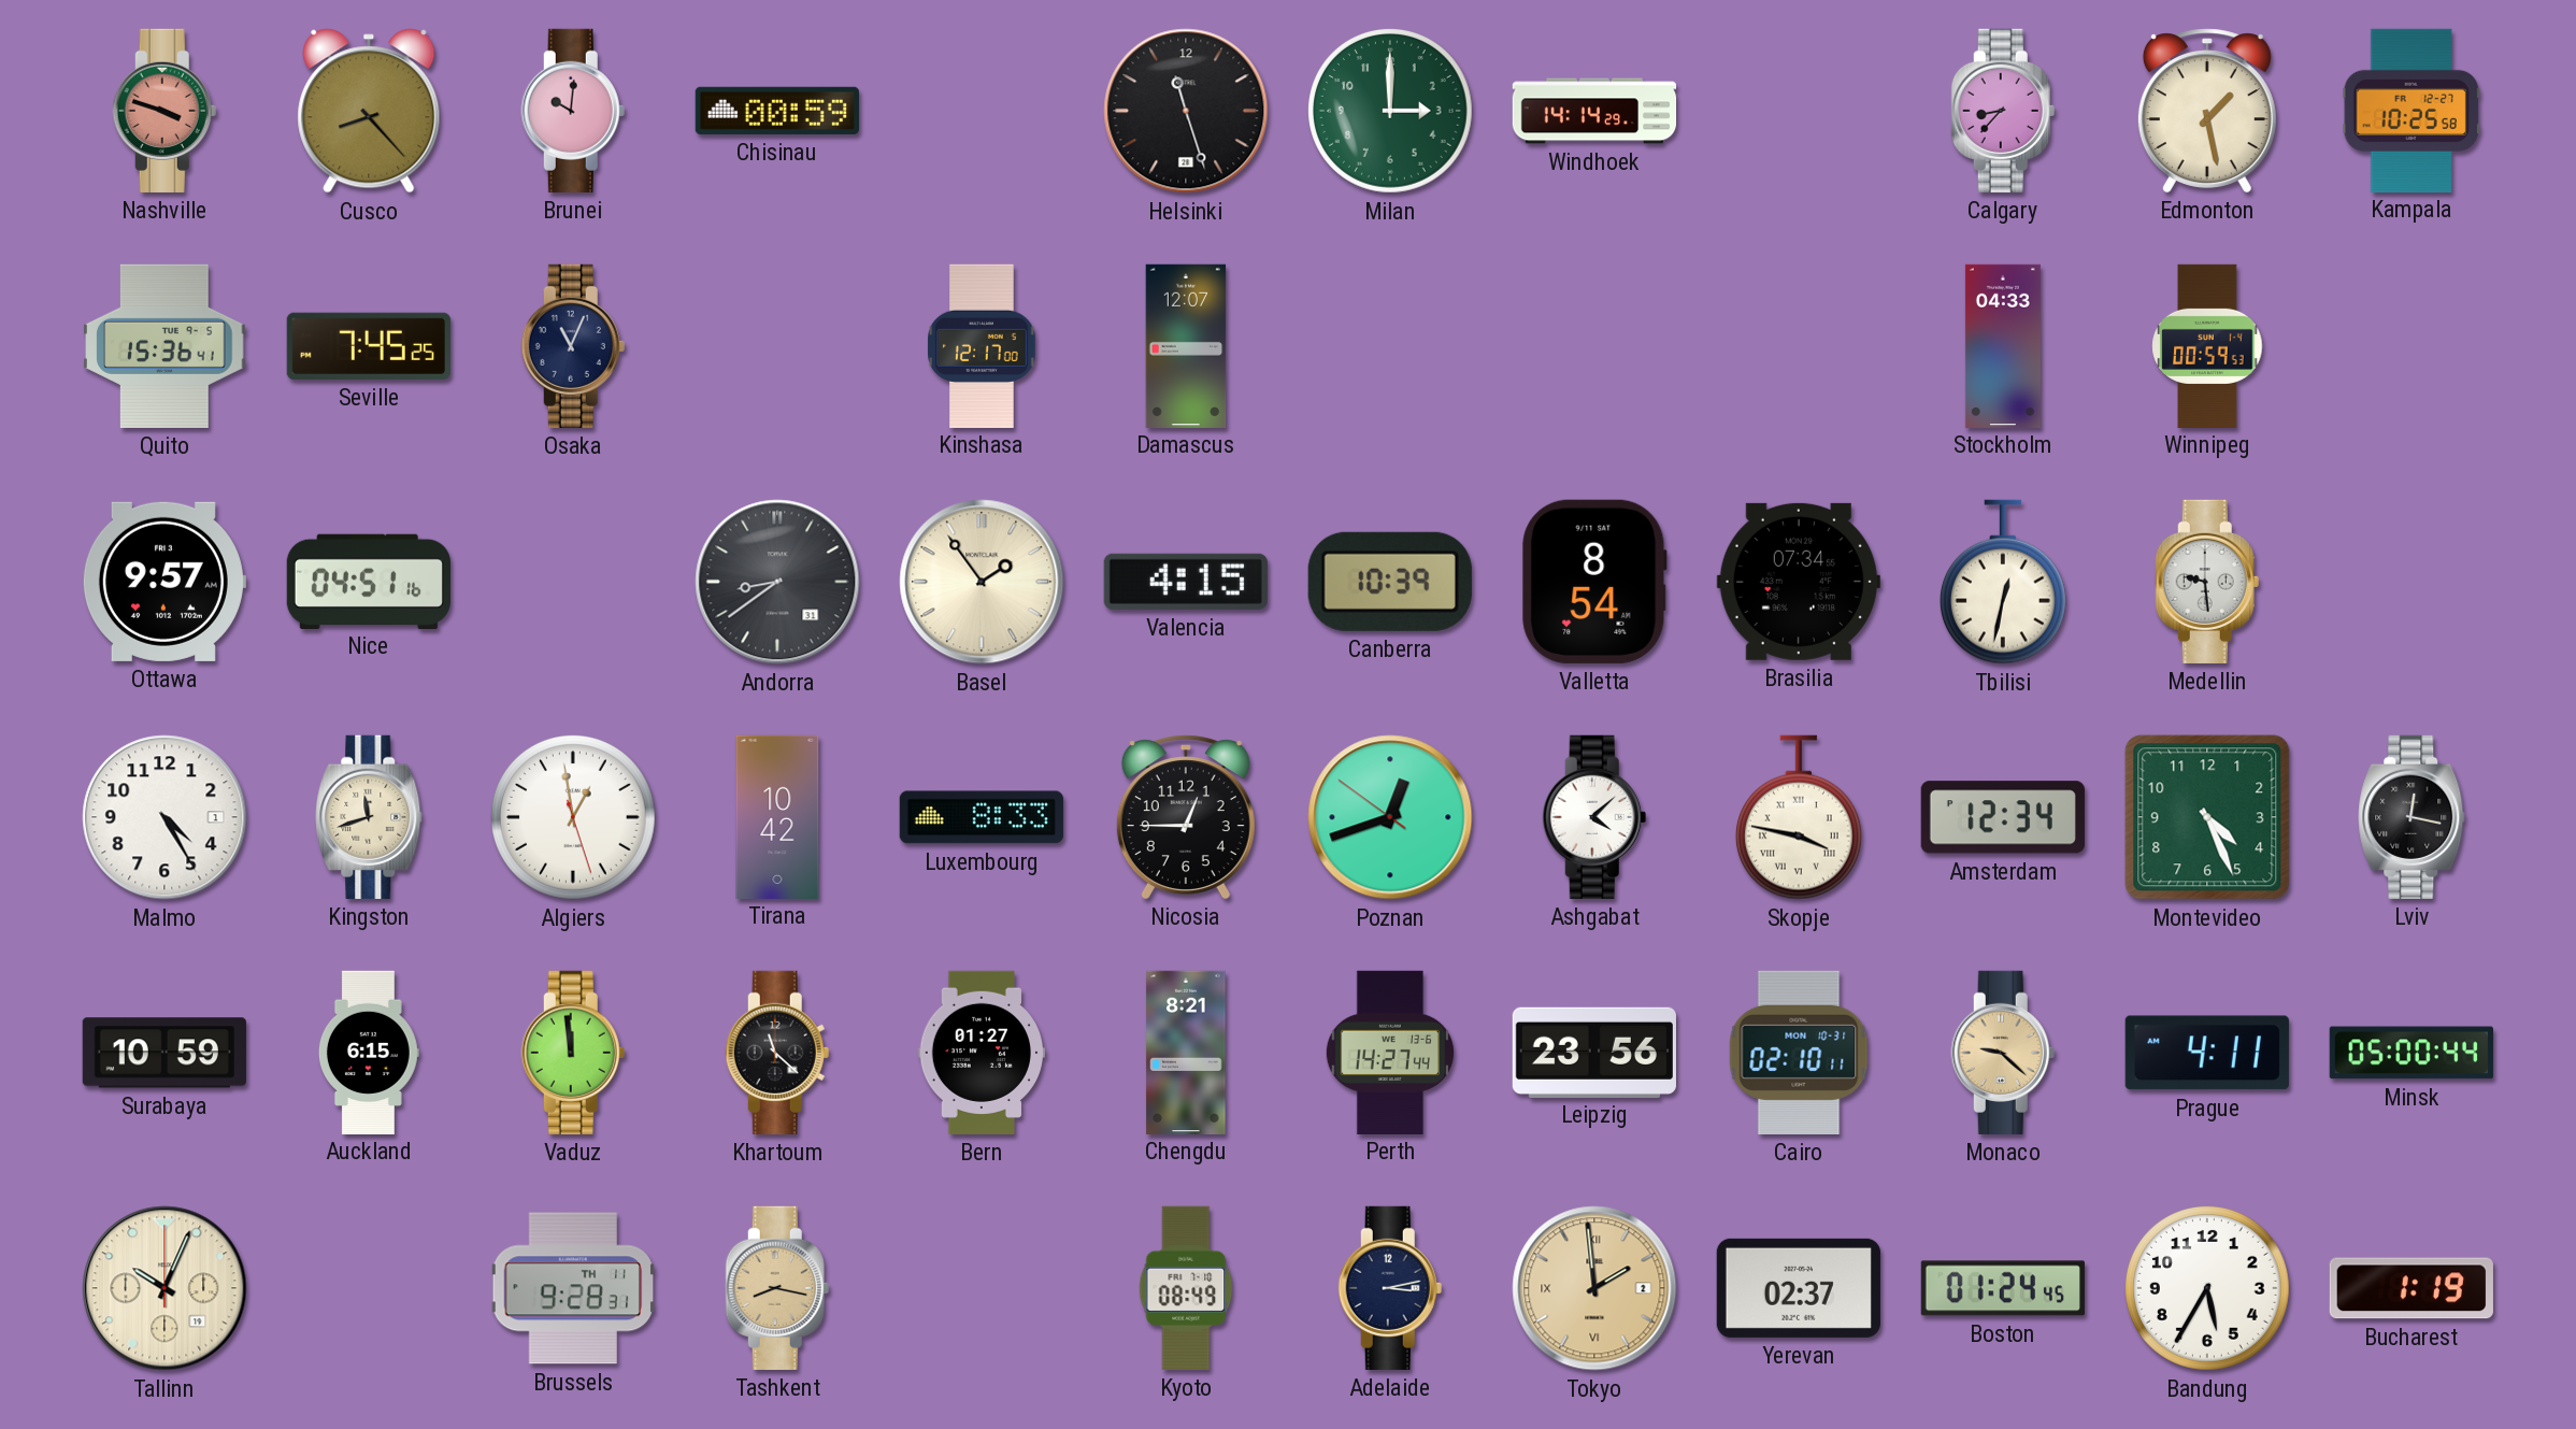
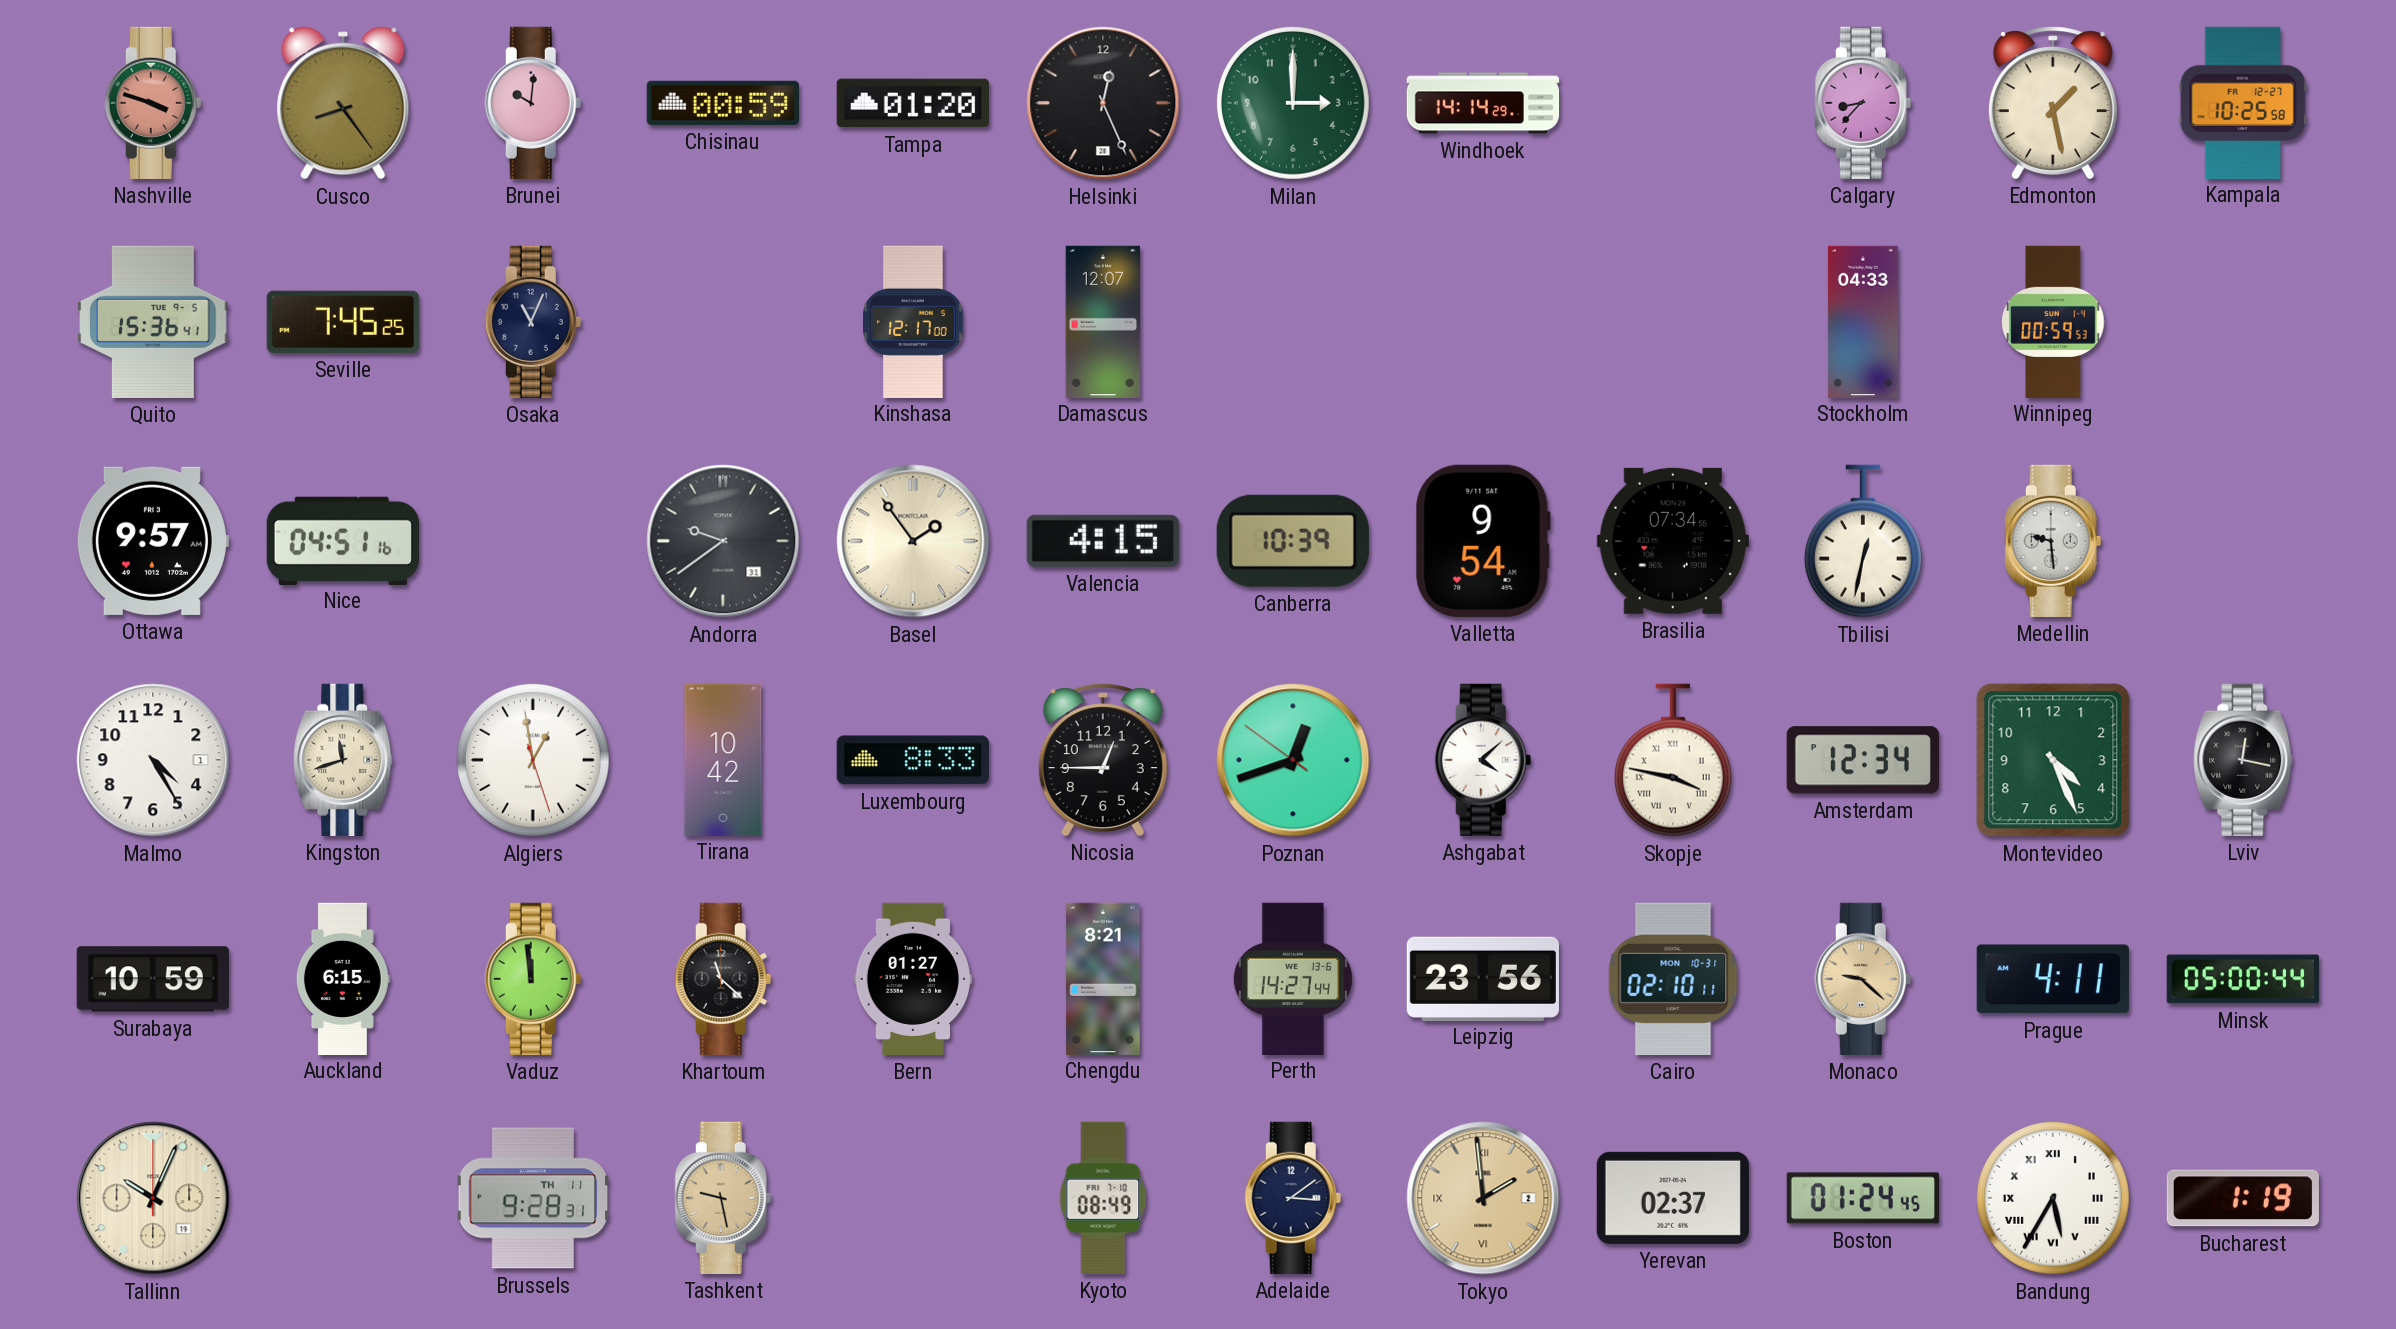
Cusco: 8:23 -> 8:24 (343, 103)
Tampa: none -> 01:20 (913, 103)
Helsinki: 11:27 -> 12:26 (1103, 103)
Andorra: 8:39 -> 9:39 (723, 541)
Valletta: 8:54 -> 9:54 (1483, 541)
Tashkent: 8:17 -> 9:28 (723, 1198)
Adelaide: 3:13 -> 3:09 (1293, 1198)
Bandung numerals: Arabic -> Roman (2053, 1198)
